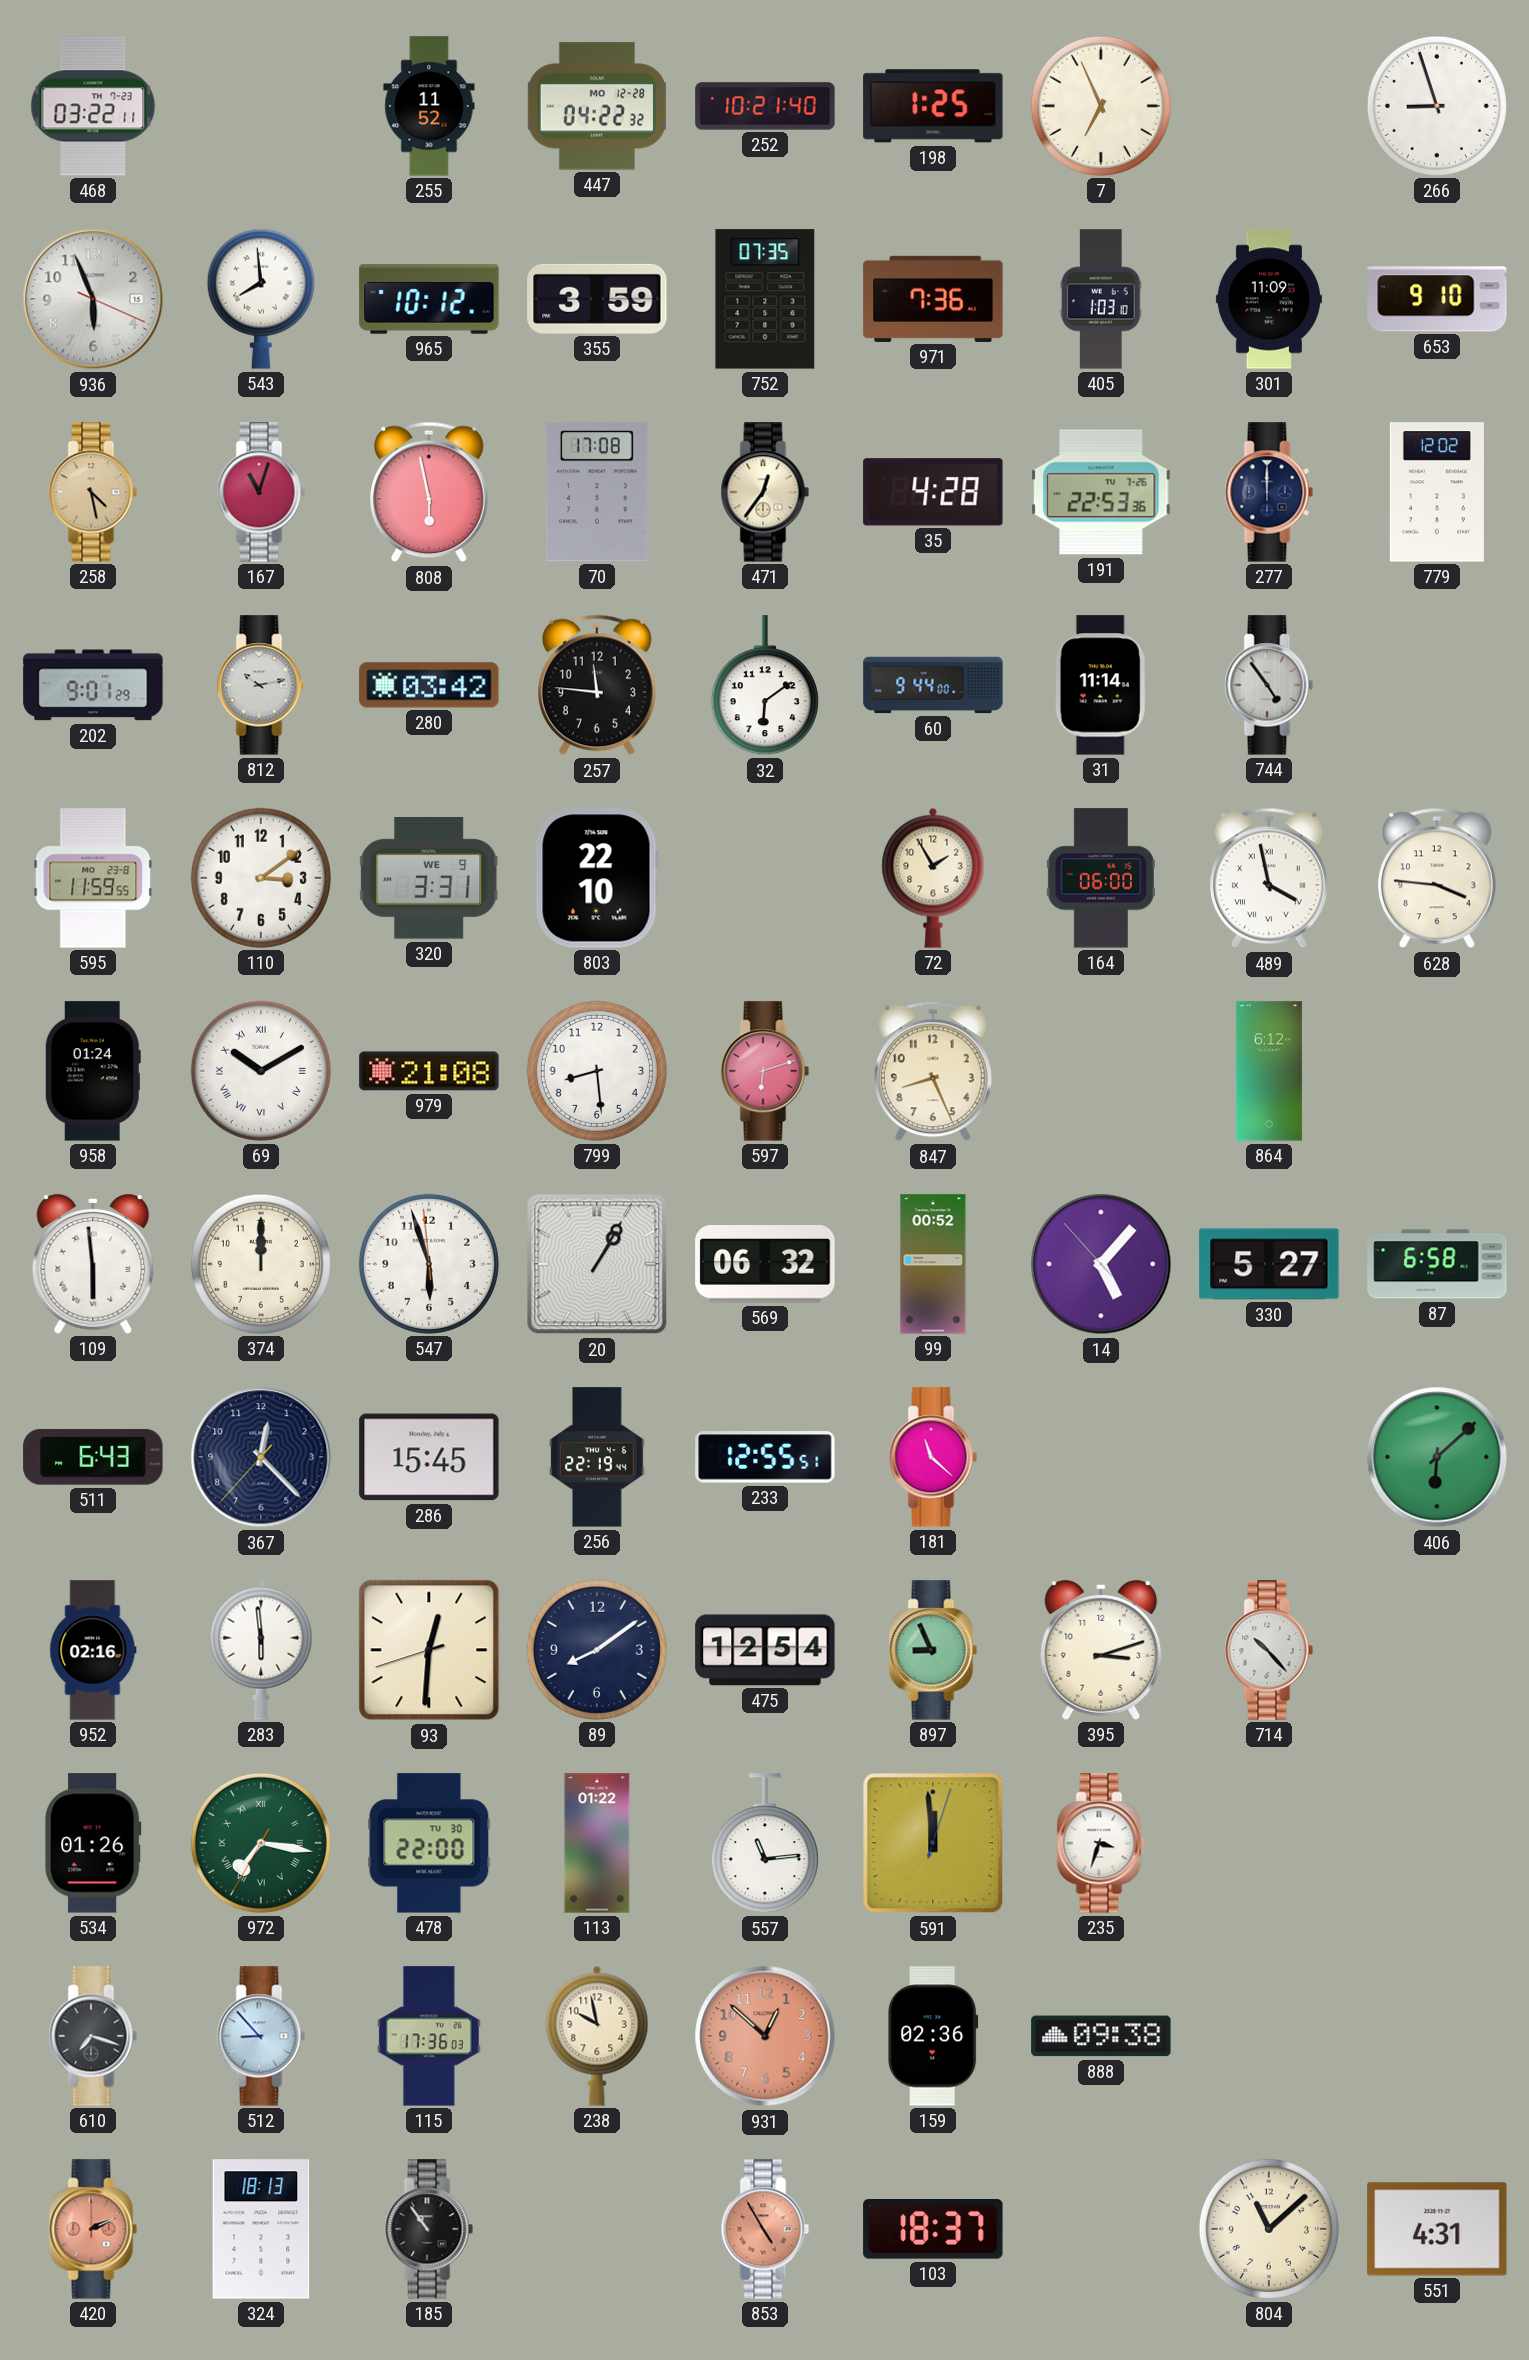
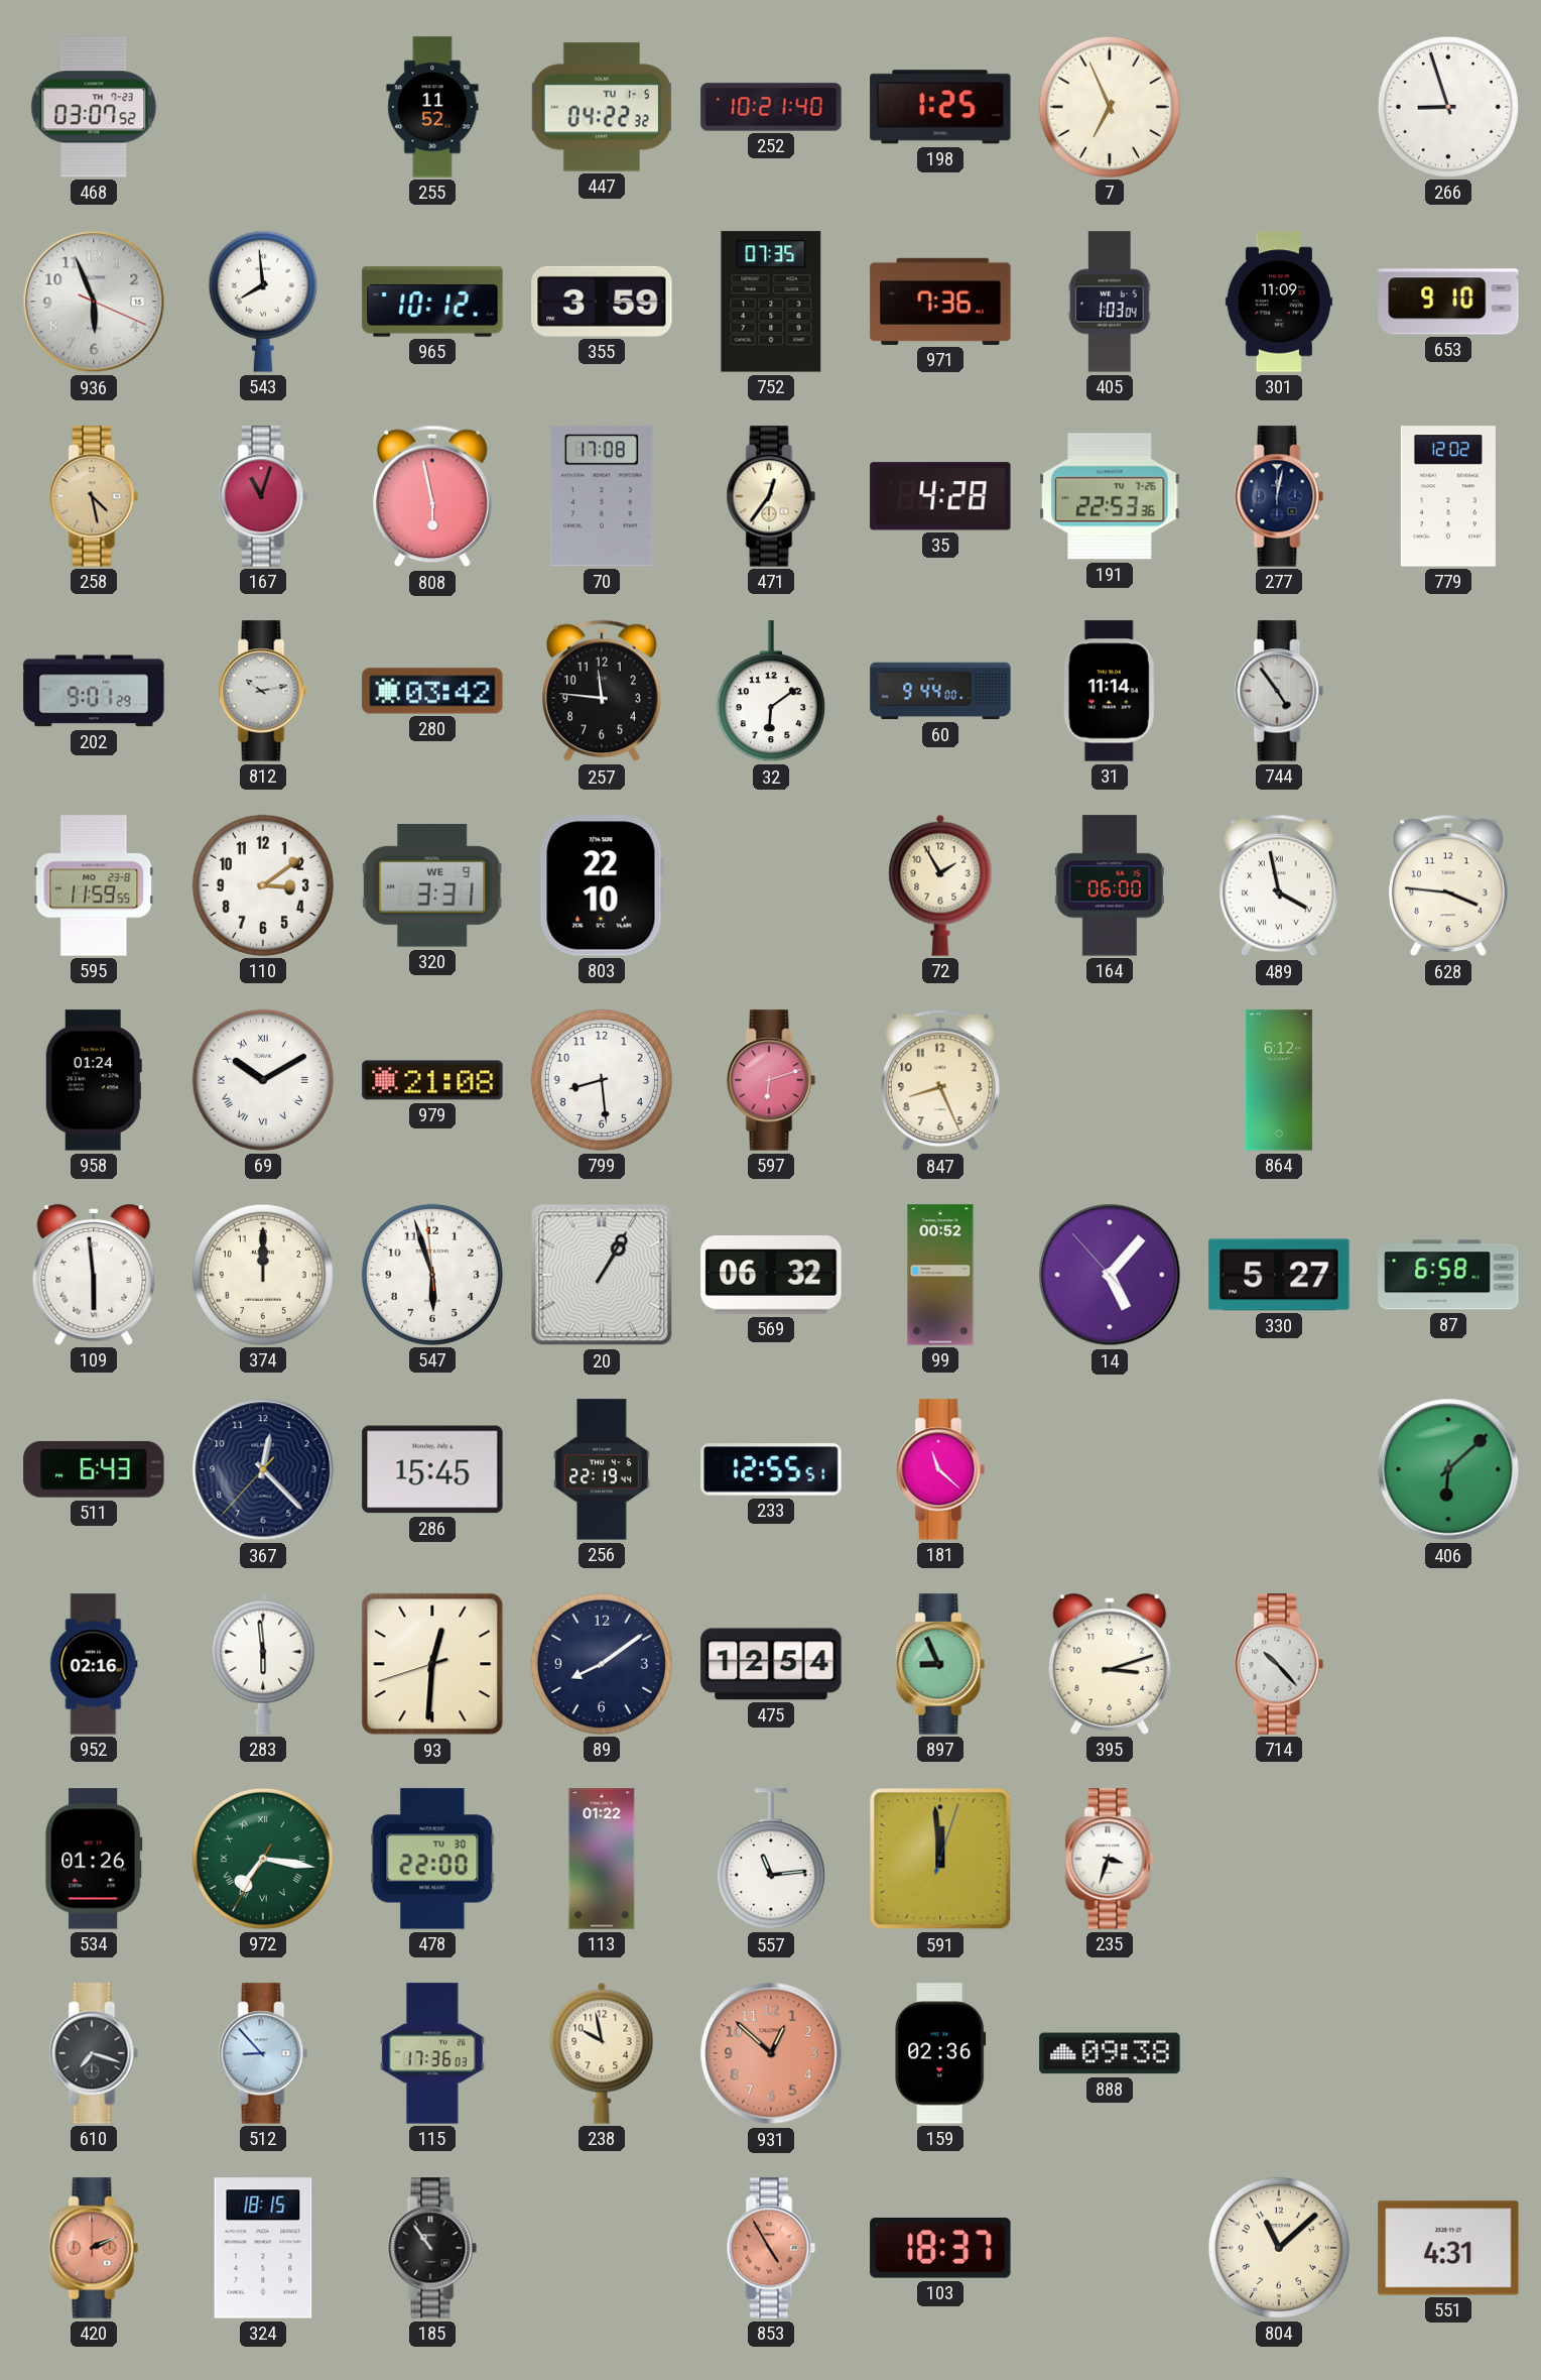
468: 03:22 -> 03:07 (94, 107)
447 date: MO 12-28 -> TU 1-5 (602, 107)
405: 1:03:10 -> 1:03:04 (1110, 302)
277: 12:00 -> 12:02 (1279, 496)
324: 18:13 -> 18:15 (263, 2248)
